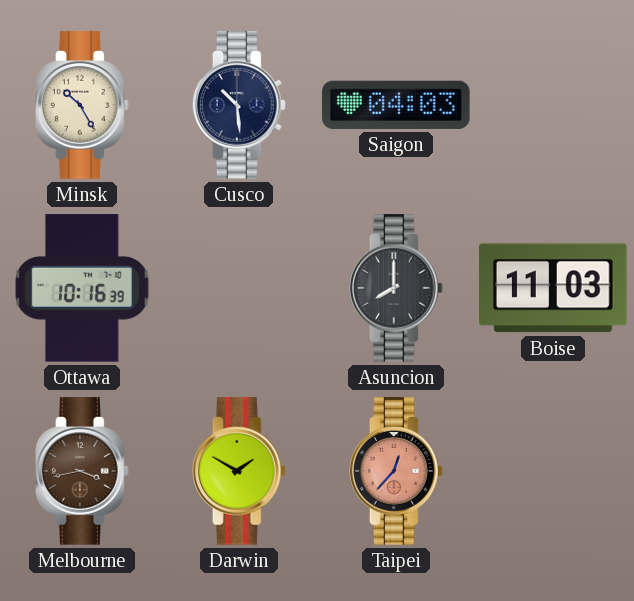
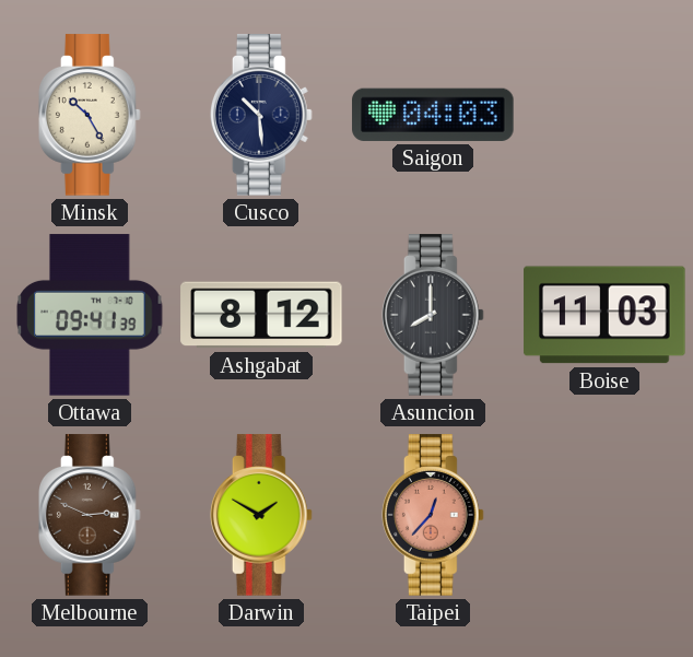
Ottawa: 10:16 -> 09:41 (90, 315)
Ashgabat: none -> 8:12 (261, 315)
Melbourne: 3:43 -> 2:49 (90, 515)
